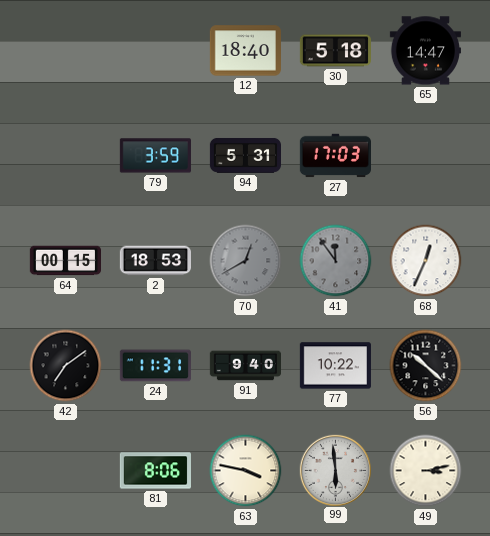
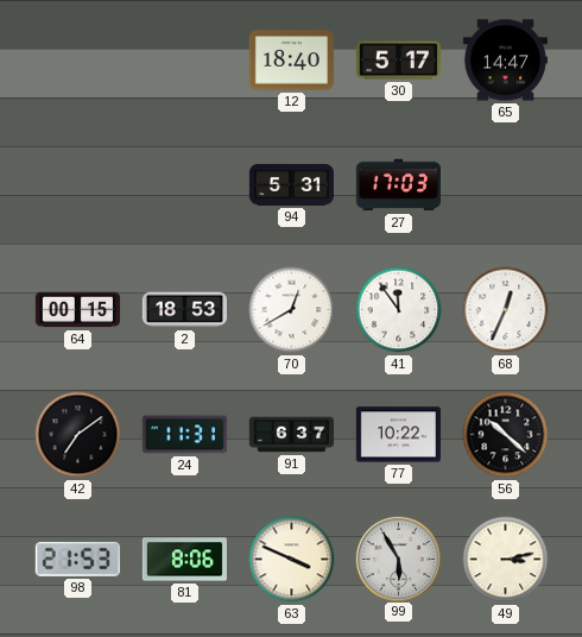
30: 5:18 -> 5:17 (398, 61)
79: 3:59 -> none (155, 156)
70 dial: grey -> white (292, 310)
41 dial: grey -> white (399, 310)
91: 9:40 -> 6:37 (291, 435)
98: none -> 21:53 (77, 559)
63: 3:47 -> 3:49 (292, 560)
99: 5:59 -> 5:55 (398, 559)
